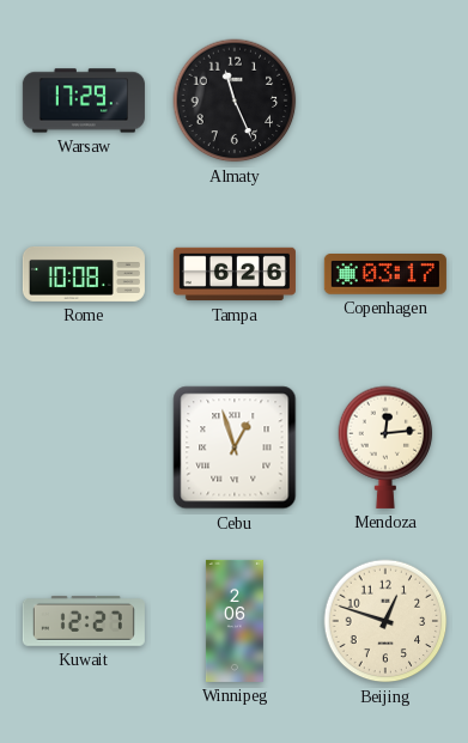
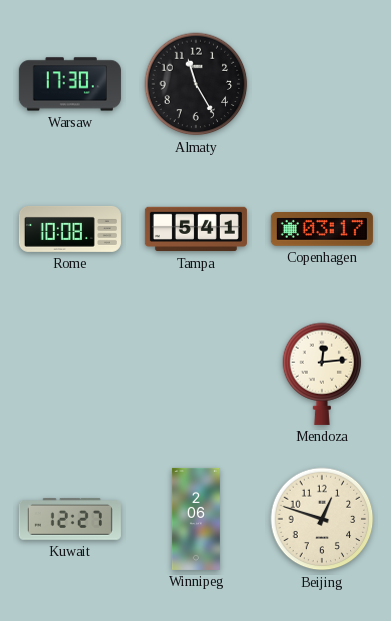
Warsaw: 17:29 -> 17:30 (70, 84)
Almaty: 11:26 -> 11:25 (196, 84)
Tampa: 6:26 -> 5:41 (196, 229)
Cebu: 12:57 -> none (235, 447)
